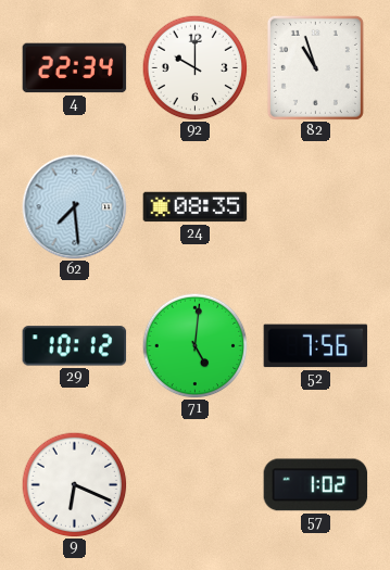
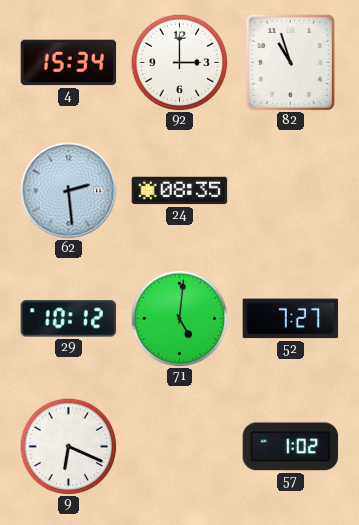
4: 22:34 -> 15:34 (69, 63)
92: 10:00 -> 3:00 (179, 62)
62: 7:29 -> 2:29 (69, 191)
52: 7:56 -> 7:27 (291, 319)
